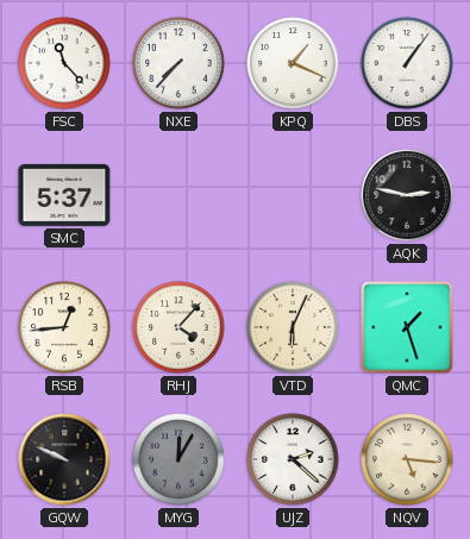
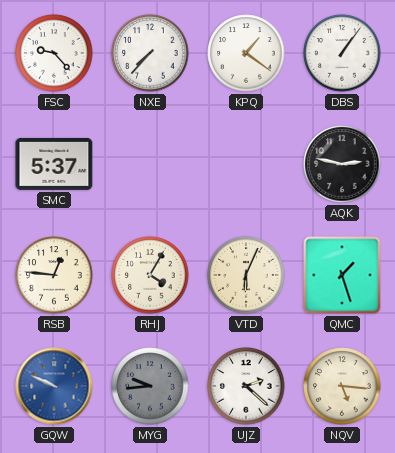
FSC: 11:23 -> 9:23 (54, 53)
KPQ: 1:19 -> 1:21 (246, 53)
RSB: 12:44 -> 12:46 (54, 275)
RHJ: 4:07 -> 4:05 (150, 275)
GQW dial: black -> blue (54, 386)
MYG: 12:05 -> 9:44 (150, 386)
